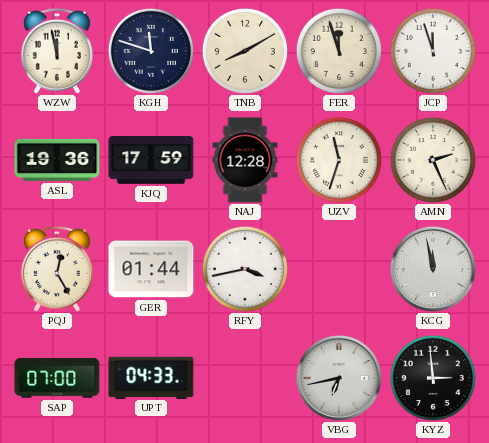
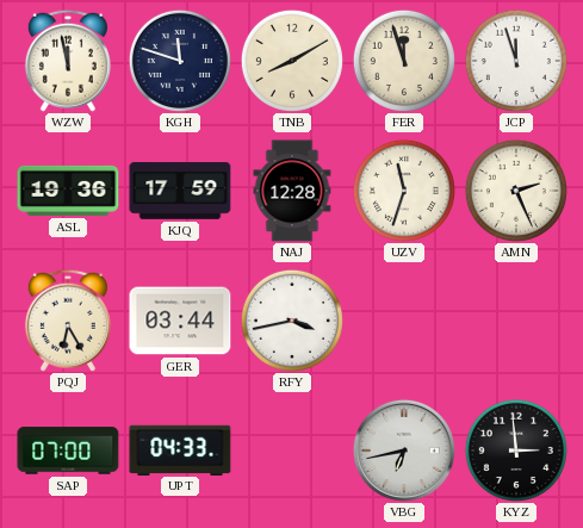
PQJ: 12:25 -> 6:25 (68, 321)
GER: 01:44 -> 03:44 (180, 321)
KCG: 11:58 -> none (433, 269)
